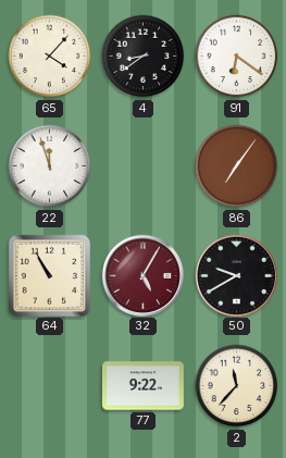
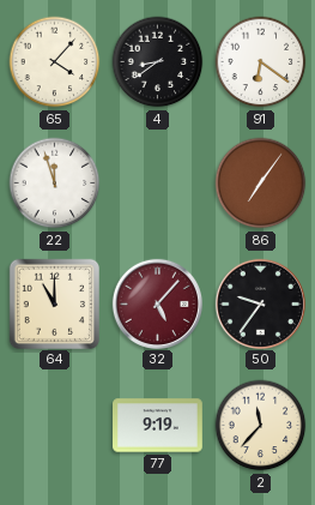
64: 10:55 -> 11:00 (54, 303)
32: 5:05 -> 5:07 (157, 303)
50: 9:40 -> 9:36 (260, 303)
77: 9:22 -> 9:19 (158, 426)
